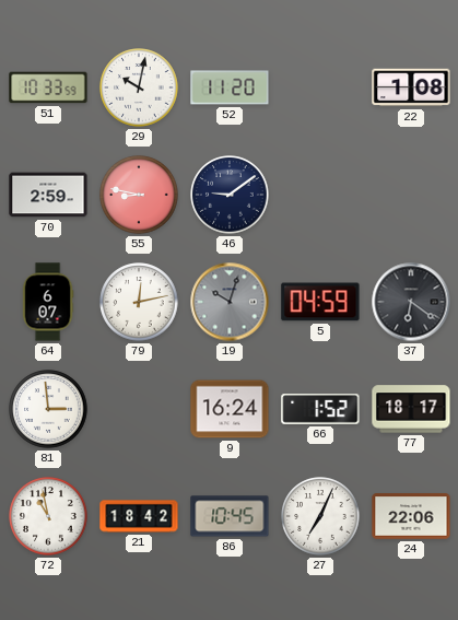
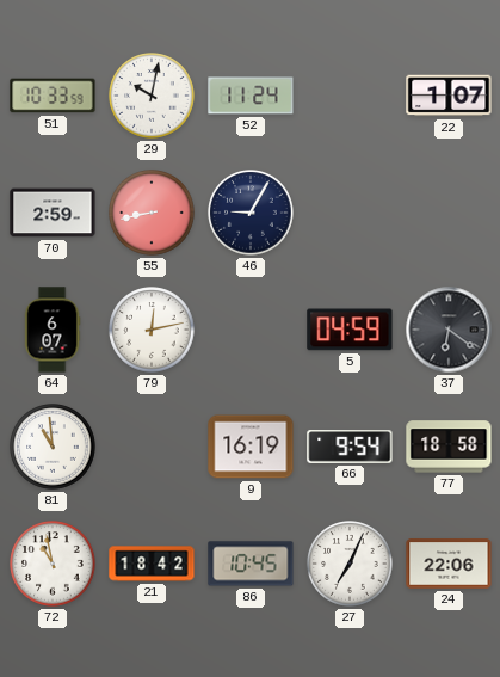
52: 11:20 -> 11:24 (251, 96)
22: 1:08 -> 1:07 (449, 96)
55: 8:47 -> 8:43 (152, 213)
46: 9:09 -> 9:05 (251, 213)
19: 10:03 -> none (230, 302)
81: 2:59 -> 10:59 (53, 447)
9: 16:24 -> 16:19 (251, 447)
66: 1:52 -> 9:54 (350, 448)
77: 18:17 -> 18:58 (449, 447)
